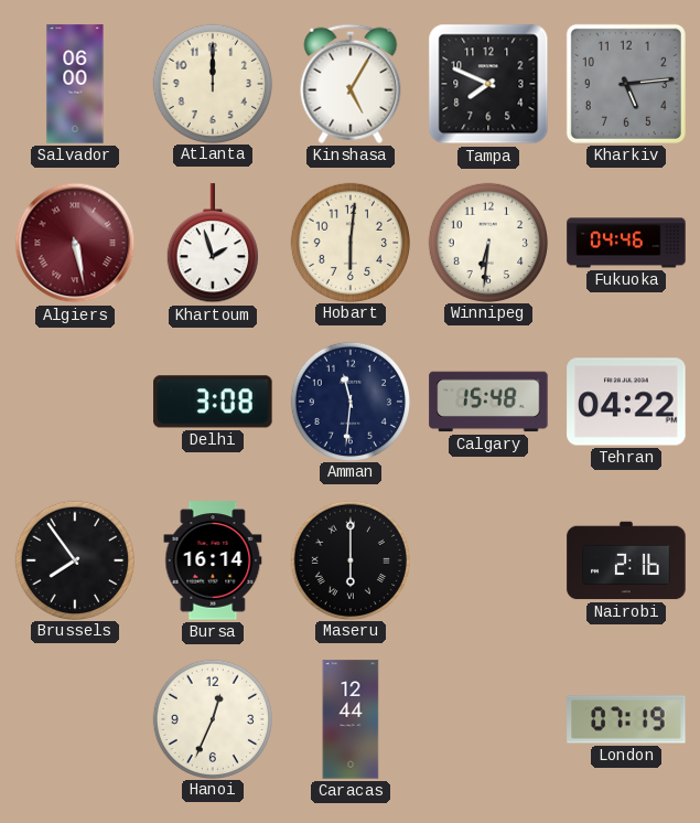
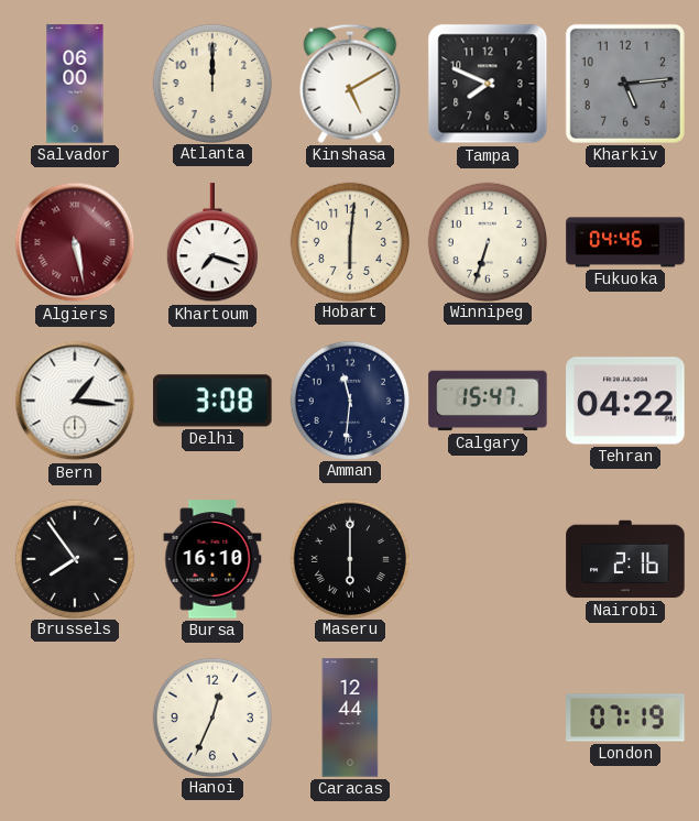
Kinshasa: 5:05 -> 5:10 (350, 84)
Khartoum: 1:57 -> 7:18 (212, 243)
Winnipeg: 6:31 -> 6:33 (487, 241)
Bern: none -> 1:16 (75, 401)
Calgary: 15:48 -> 15:47 (488, 401)
Bursa: 16:14 -> 16:10 (212, 559)
